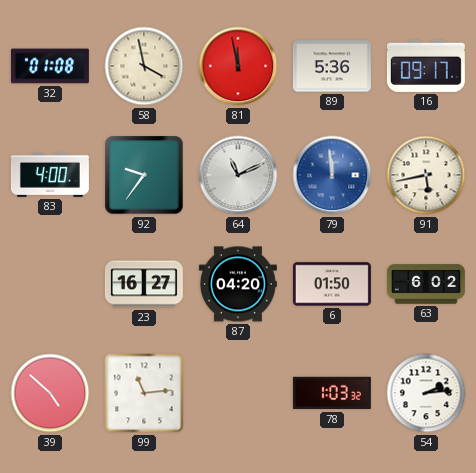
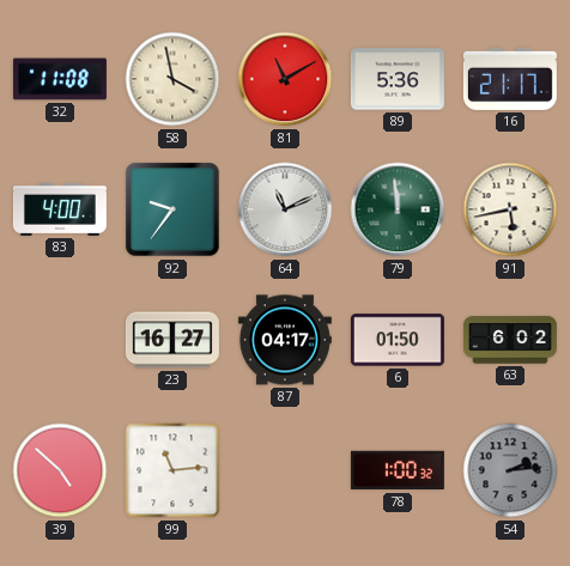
32: 01:08 -> 11:08 (60, 79)
81: 11:58 -> 11:10 (285, 79)
16: 09:17 -> 21:17 (510, 79)
79 dial: blue -> green (398, 209)
87: 04:20 -> 04:17 (285, 340)
78: 1:03 -> 1:00 (398, 470)
54 dial: white -> grey (510, 470)
